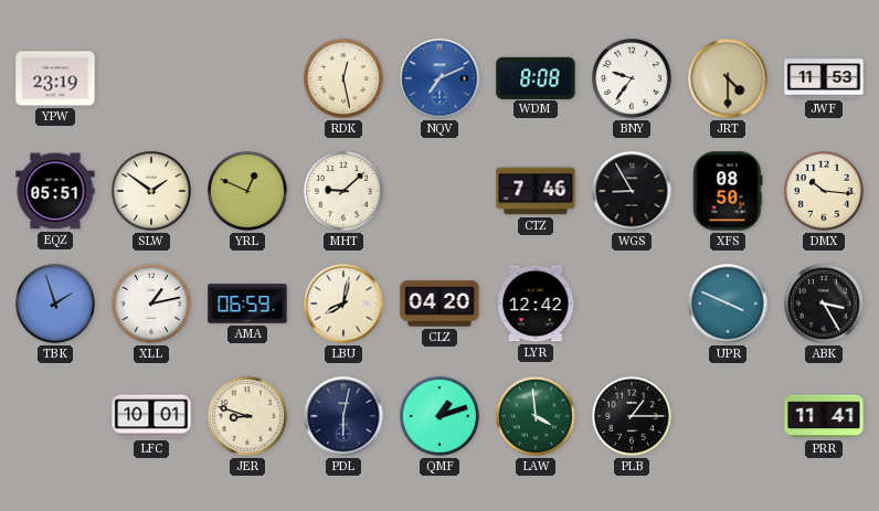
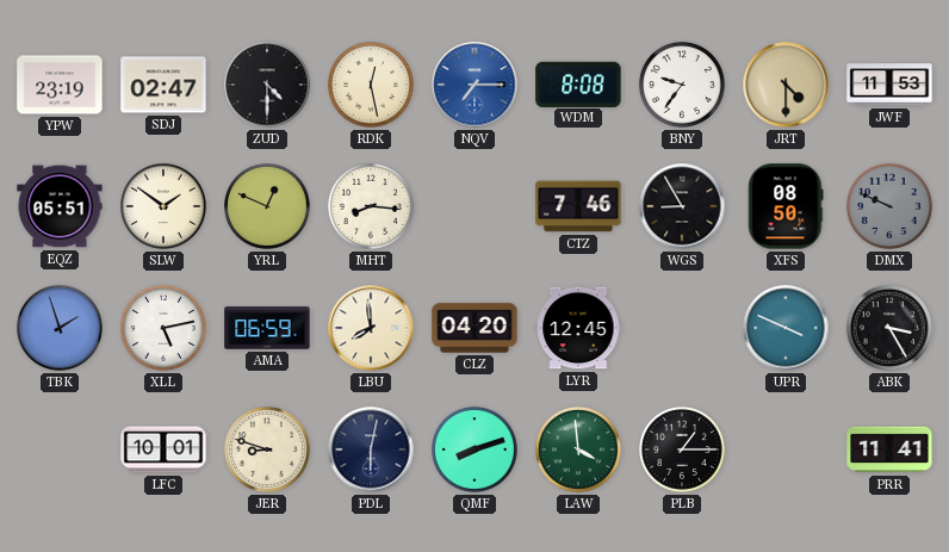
SDJ: none -> 02:47 (163, 85)
ZUD: none -> 4:30 (267, 85)
NQV: 7:11 -> 7:15 (474, 85)
MHT: 9:08 -> 8:16 (372, 207)
DMX: 10:16 -> 9:49 (891, 207)
DMX dial: cream -> grey (891, 207)
XLL: 1:13 -> 5:13 (165, 329)
LBU: 8:02 -> 7:59 (371, 328)
LYR: 12:42 -> 12:45 (578, 328)
QMF: 1:12 -> 8:12 (476, 451)
